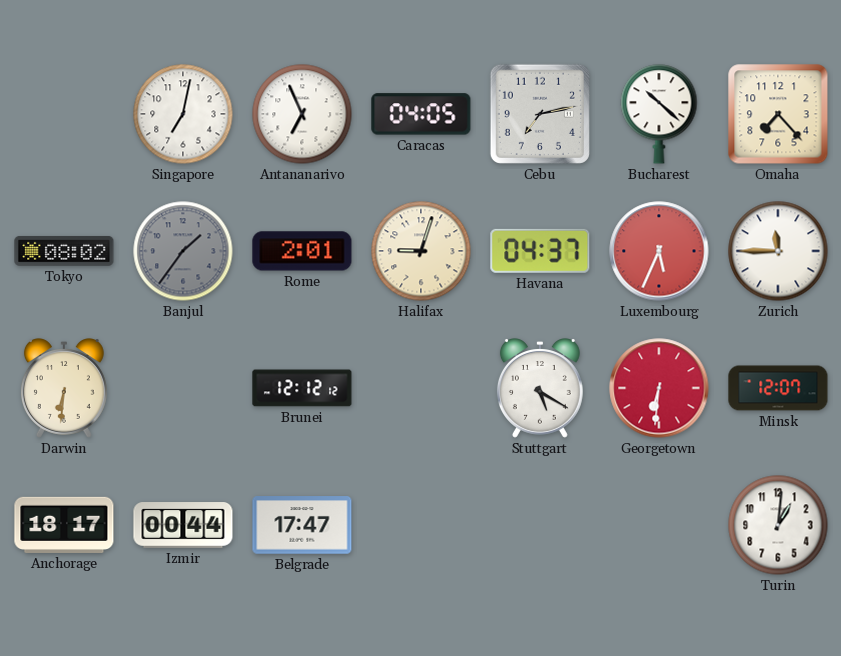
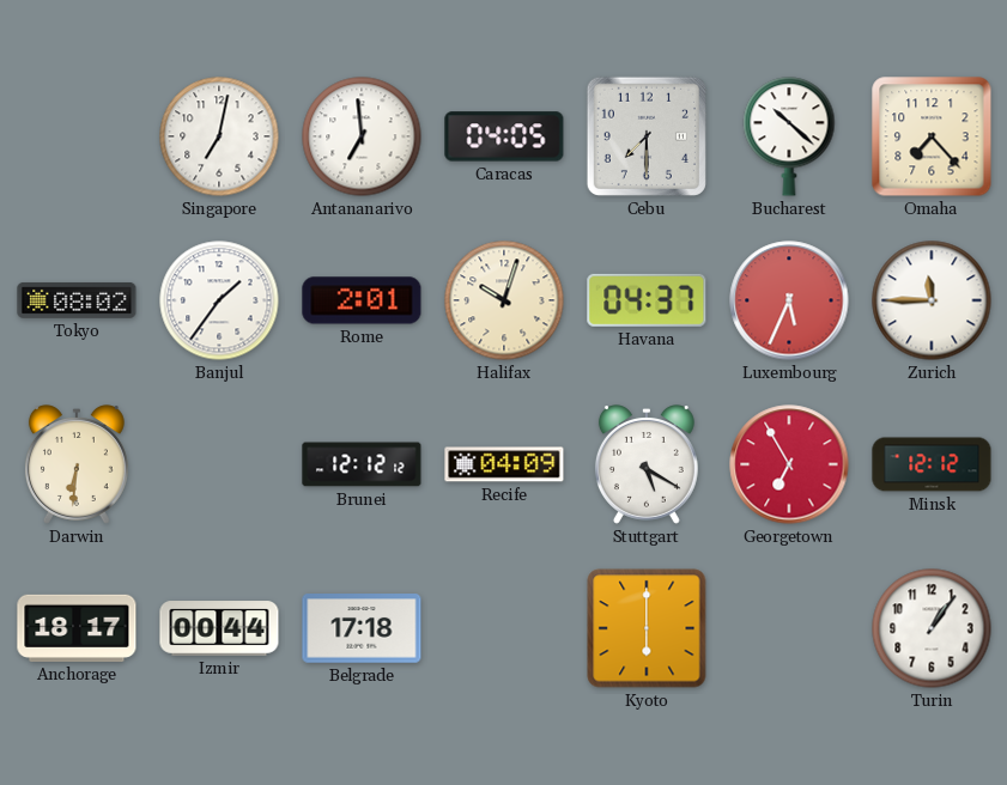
Antananarivo: 6:56 -> 6:59 (362, 136)
Cebu: 7:13 -> 7:30 (647, 136)
Banjul dial: grey -> white (219, 300)
Halifax: 9:03 -> 10:03 (504, 300)
Recife: none -> 04:09 (504, 464)
Georgetown: 6:31 -> 6:55 (789, 464)
Minsk: 12:07 -> 12:12 (932, 464)
Belgrade: 17:47 -> 17:18 (362, 628)
Kyoto: none -> 6:00 (647, 628)
Turin: 1:01 -> 1:06 (932, 628)
